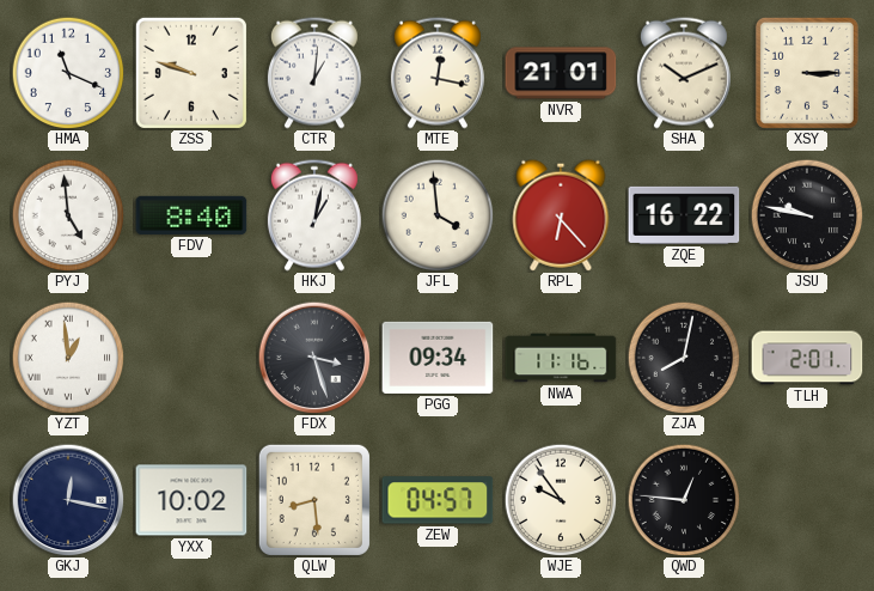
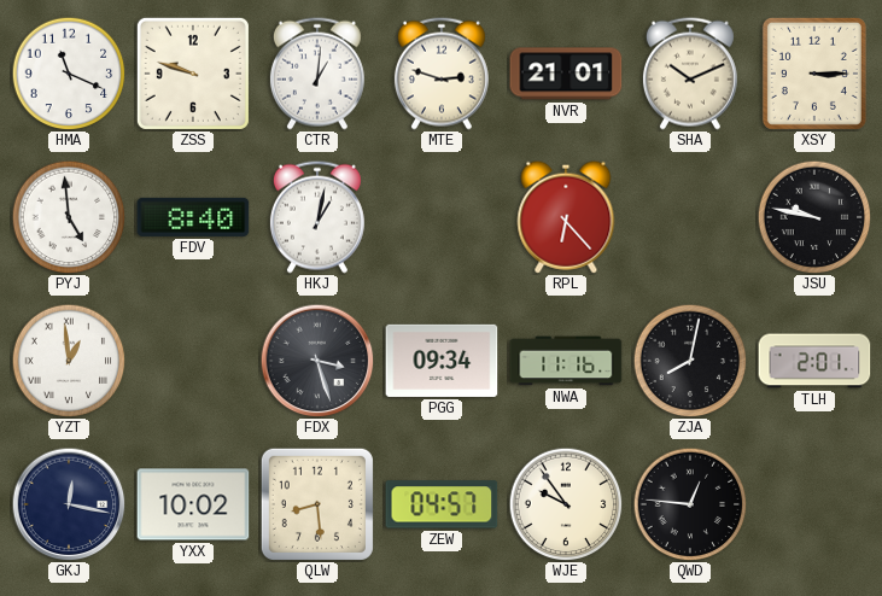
MTE: 12:17 -> 2:48 (442, 74)
JFL: 3:59 -> none (438, 215)
ZQE: 16:22 -> none (684, 215)
